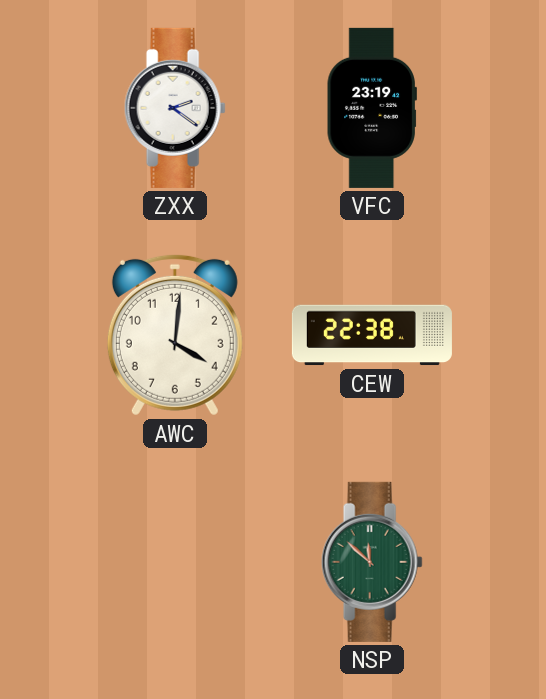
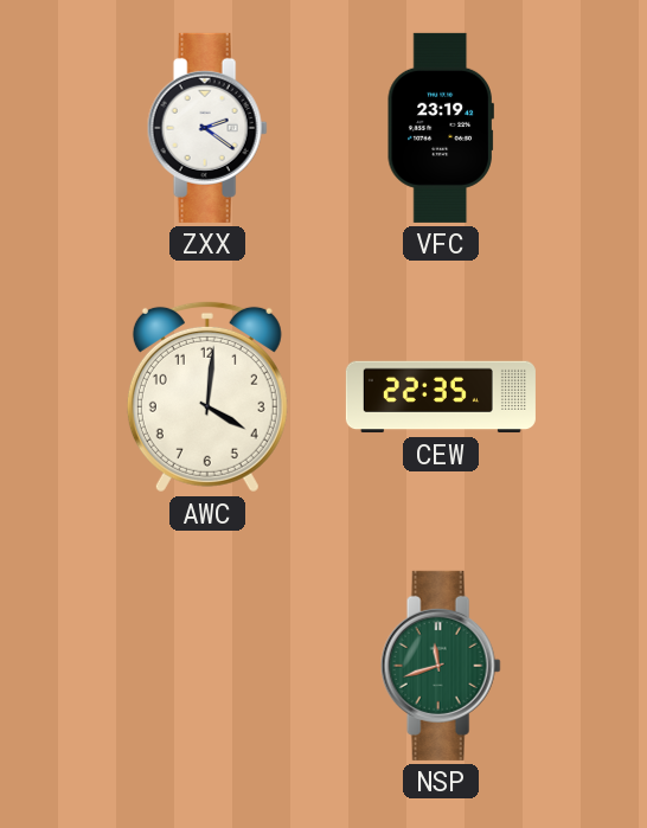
CEW: 22:38 -> 22:35 (441, 397)
NSP: 11:52 -> 11:42 (441, 666)
